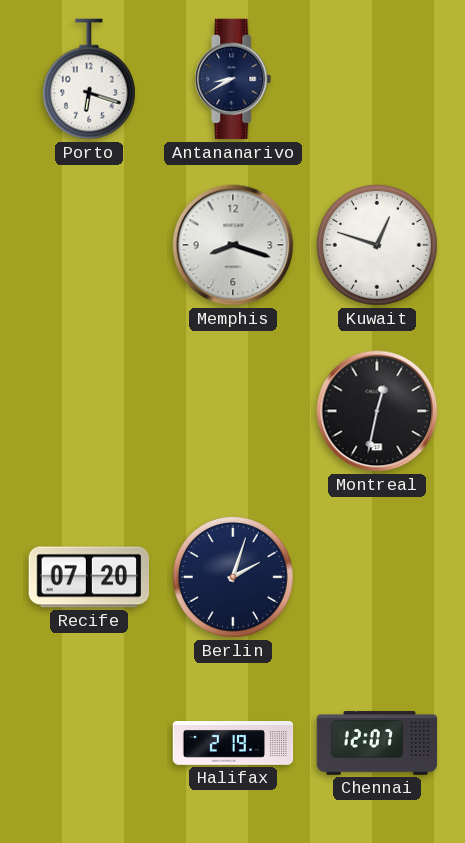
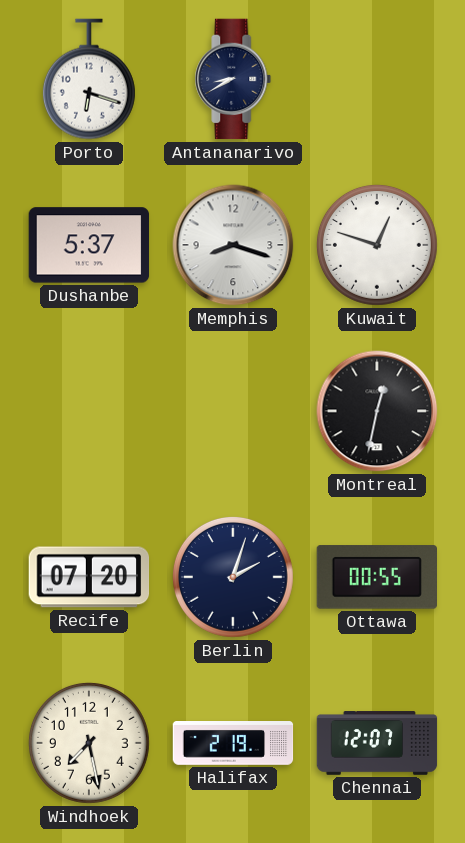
Dushanbe: none -> 5:37 (89, 245)
Ottawa: none -> 00:55 (376, 577)
Windhoek: none -> 7:28 (89, 743)
